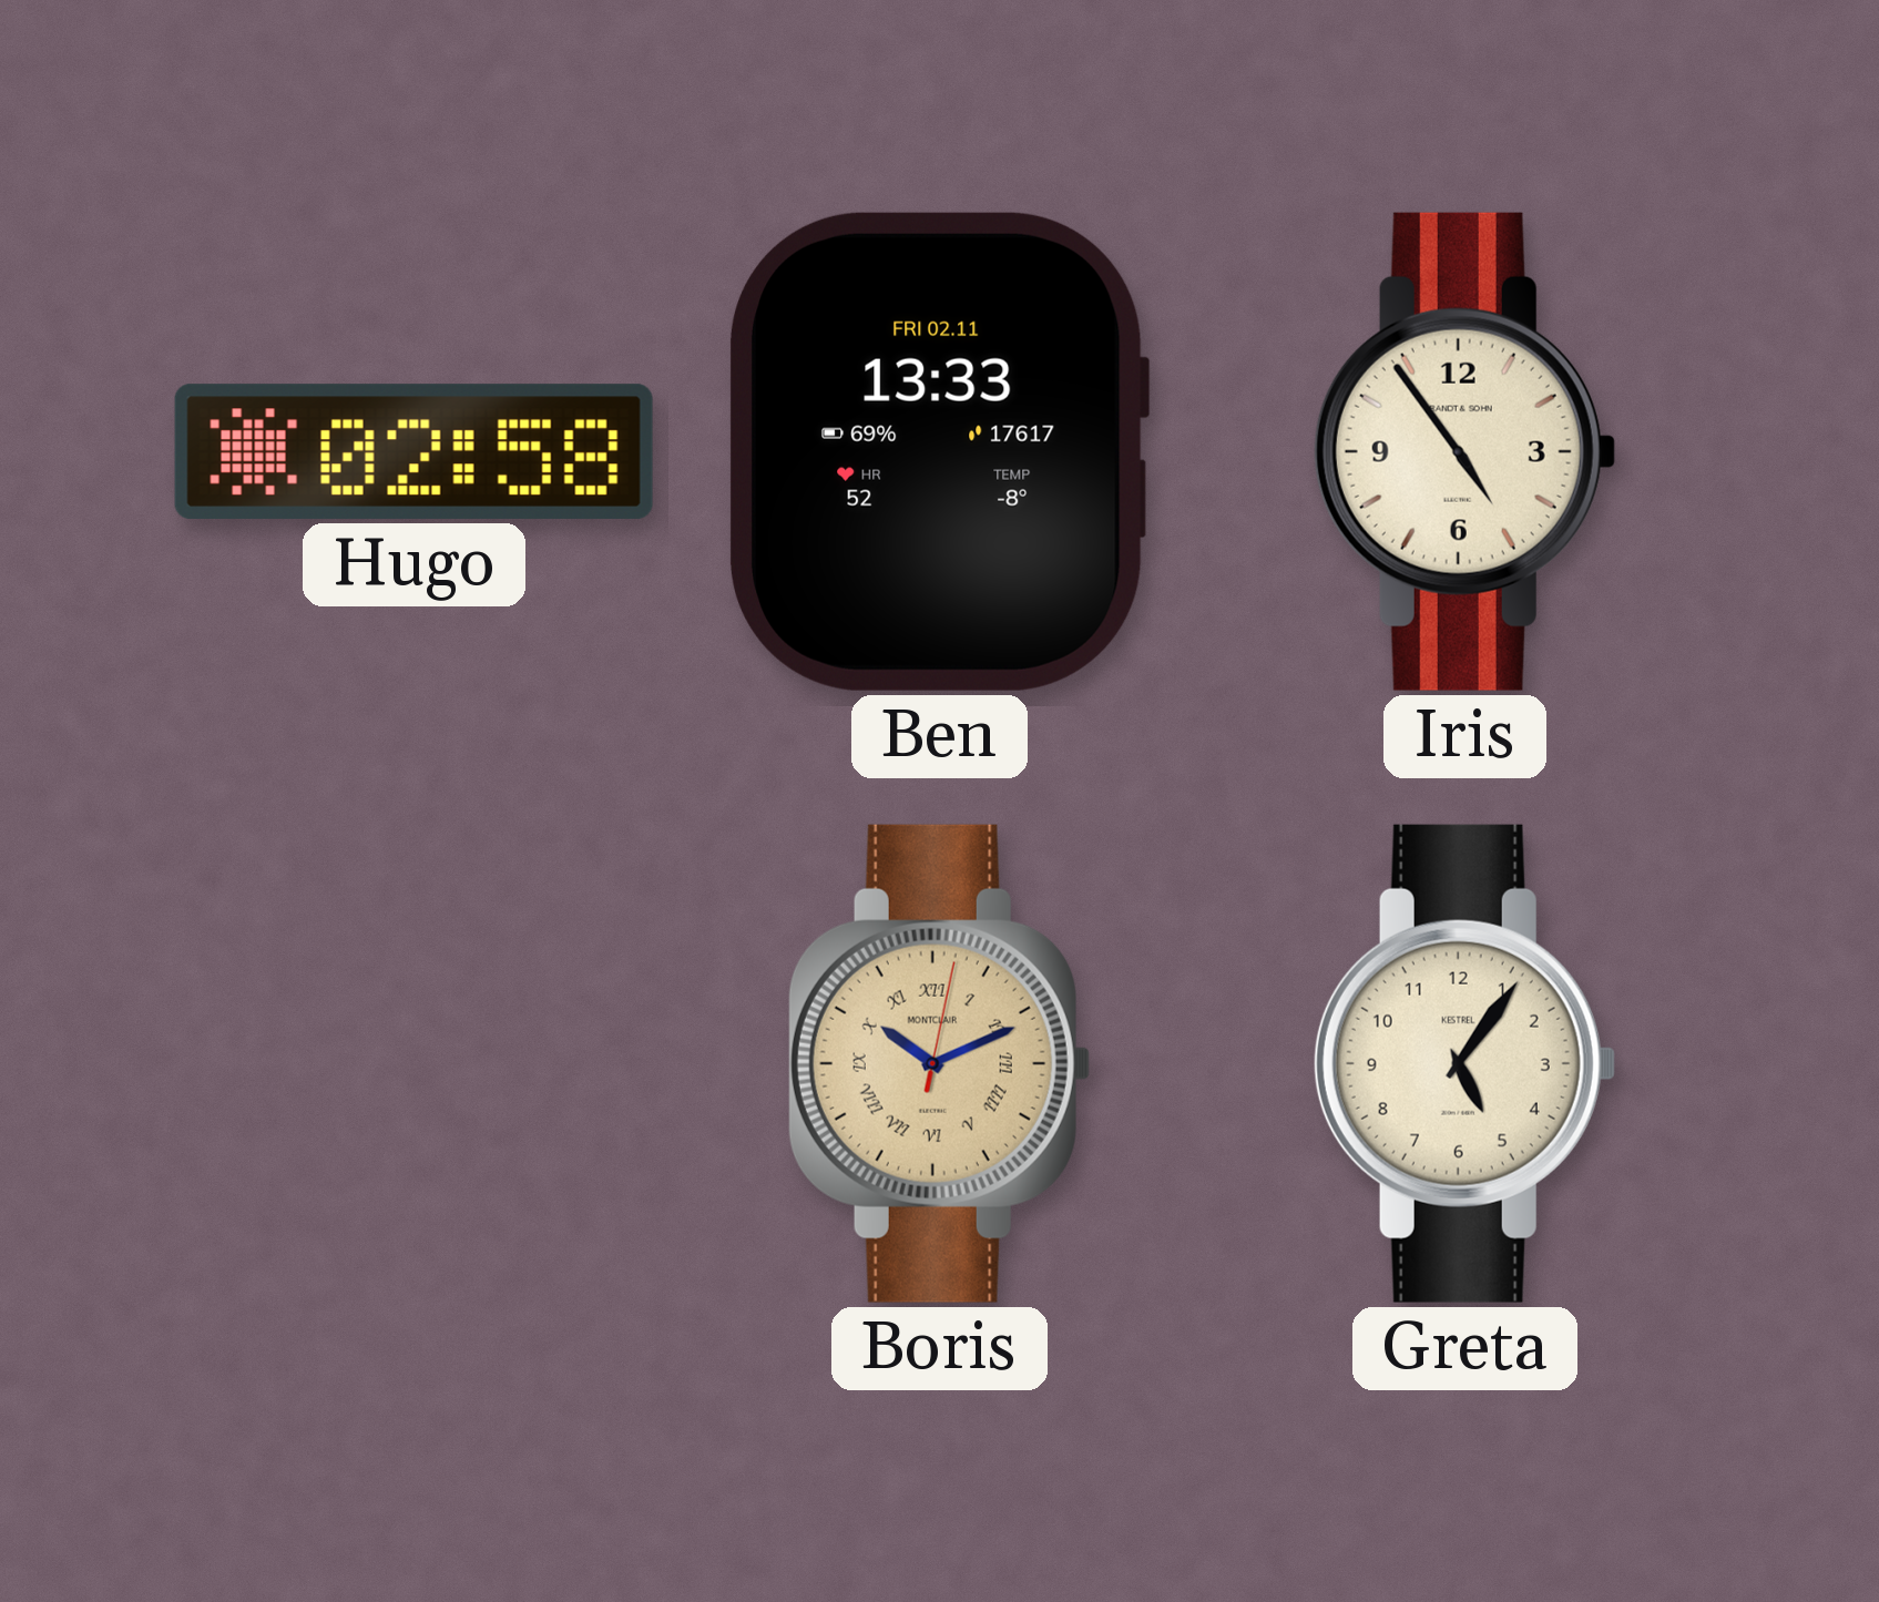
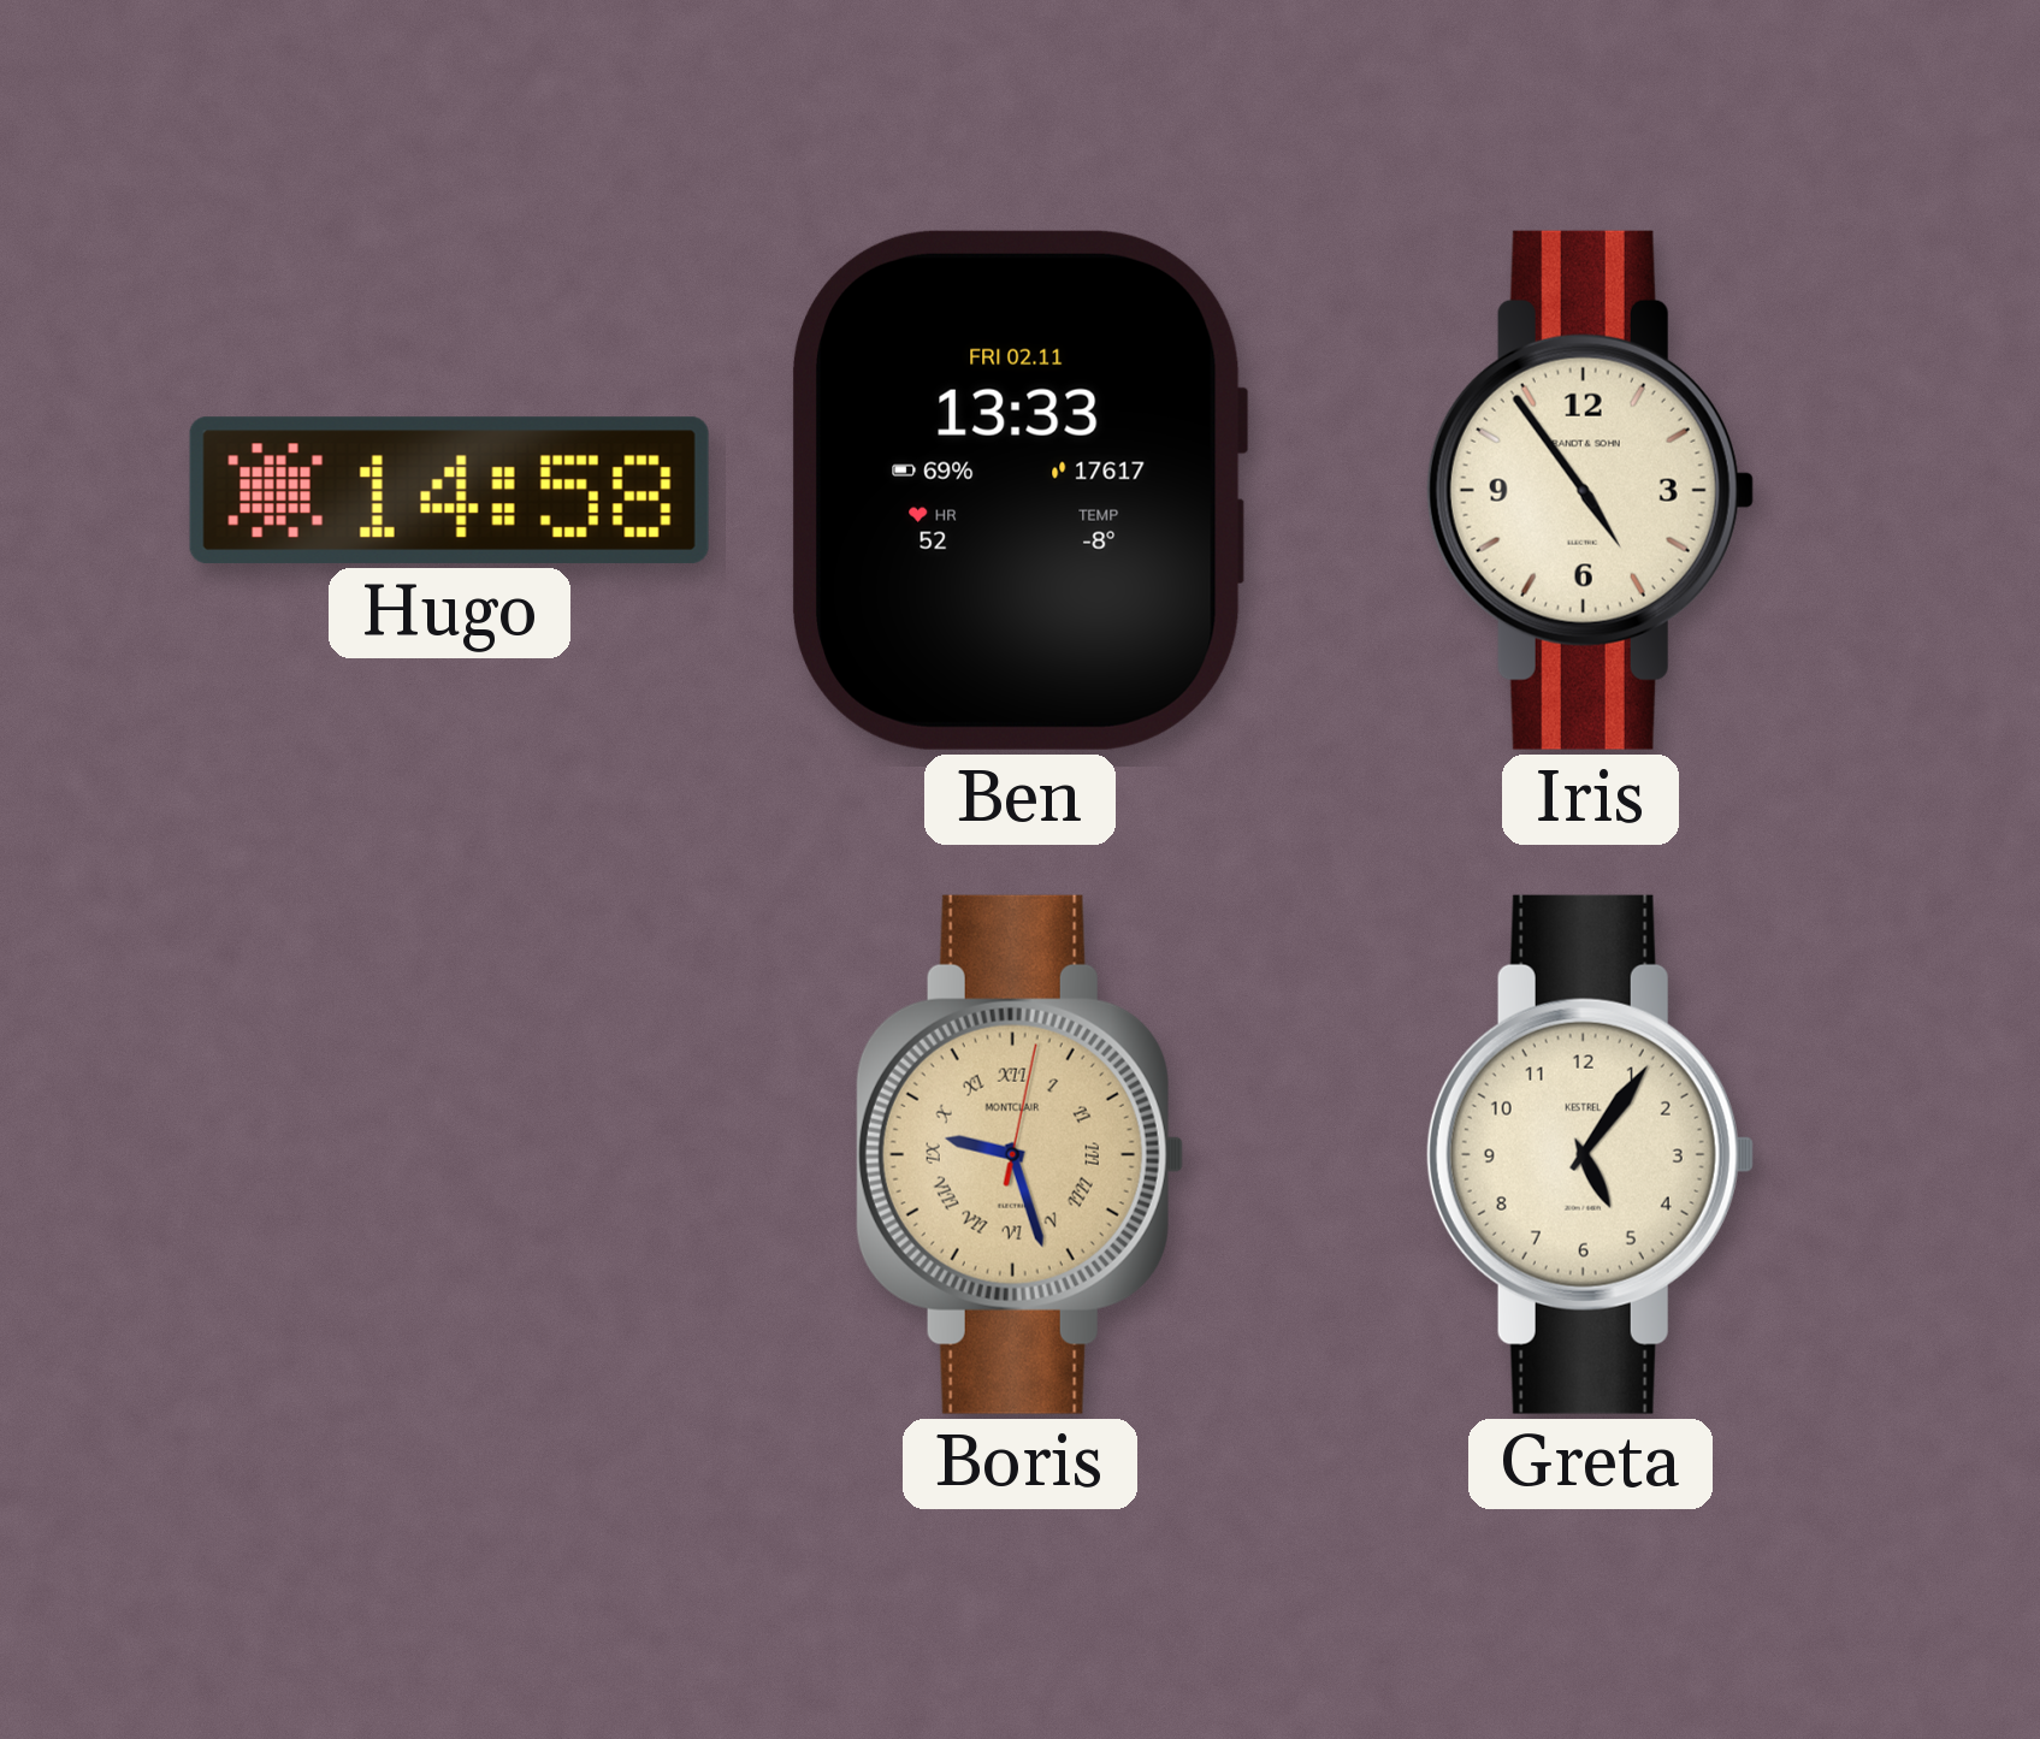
Hugo: 02:58 -> 14:58 (449, 490)
Boris: 10:11 -> 9:27 (1019, 1154)
